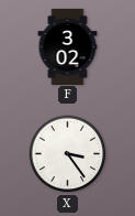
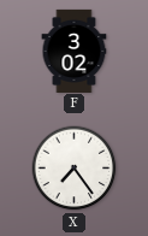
X: 3:24 -> 7:24 (75, 169)
